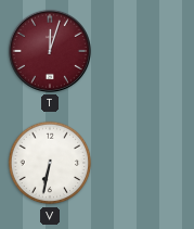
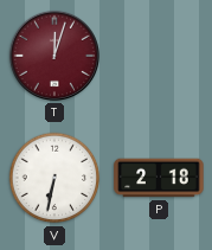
P: none -> 2:18 (159, 178)
